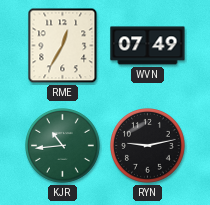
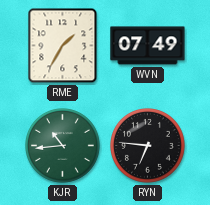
RME: 12:35 -> 1:35 (63, 46)
RYN: 9:13 -> 6:46 (148, 146)
